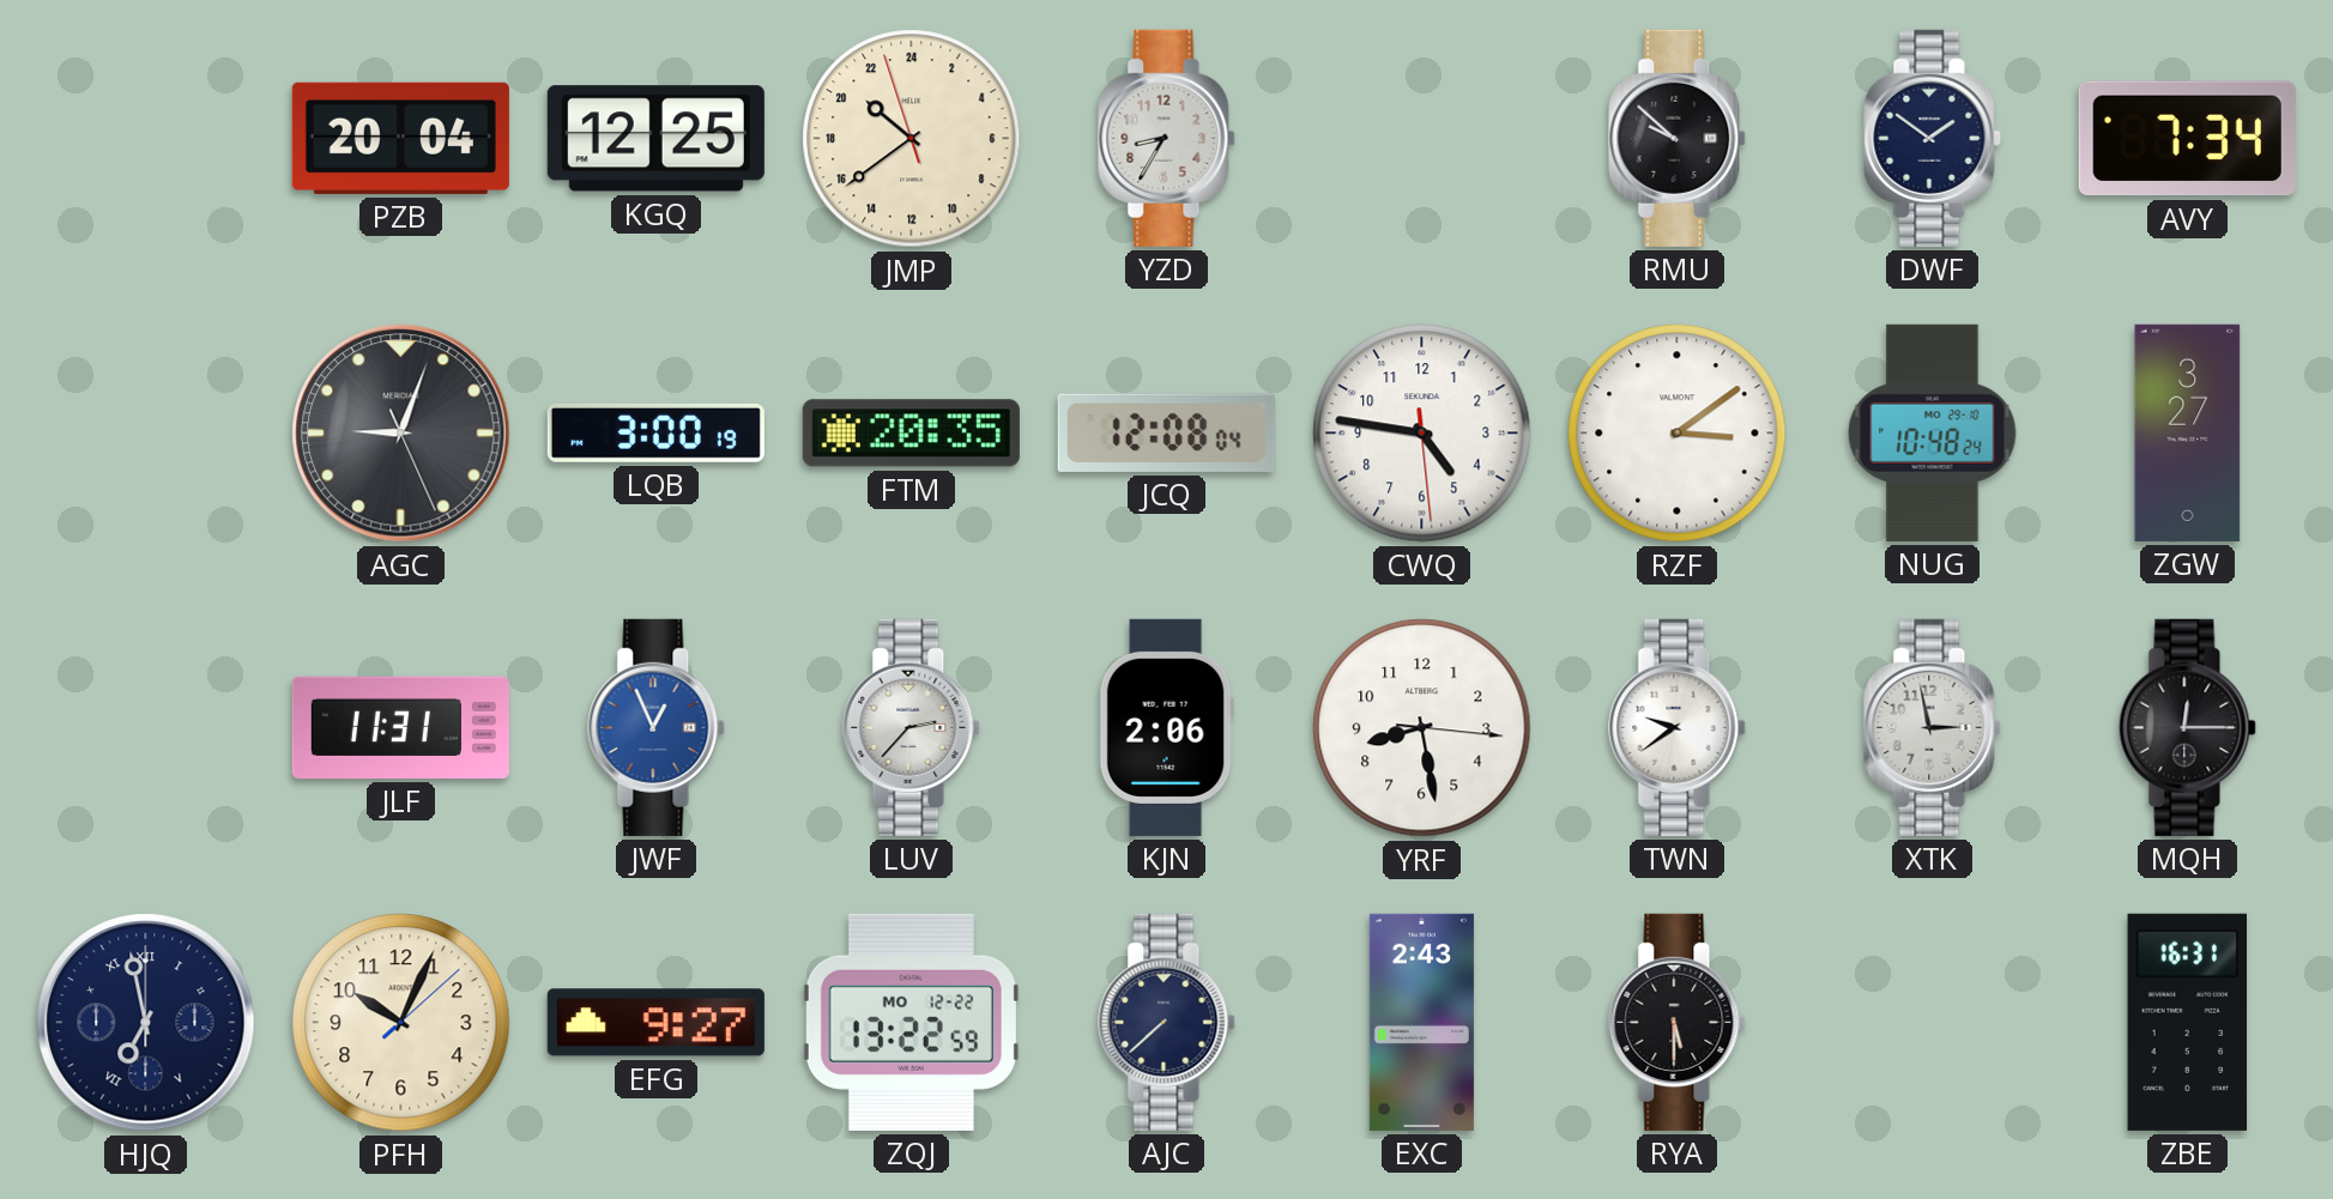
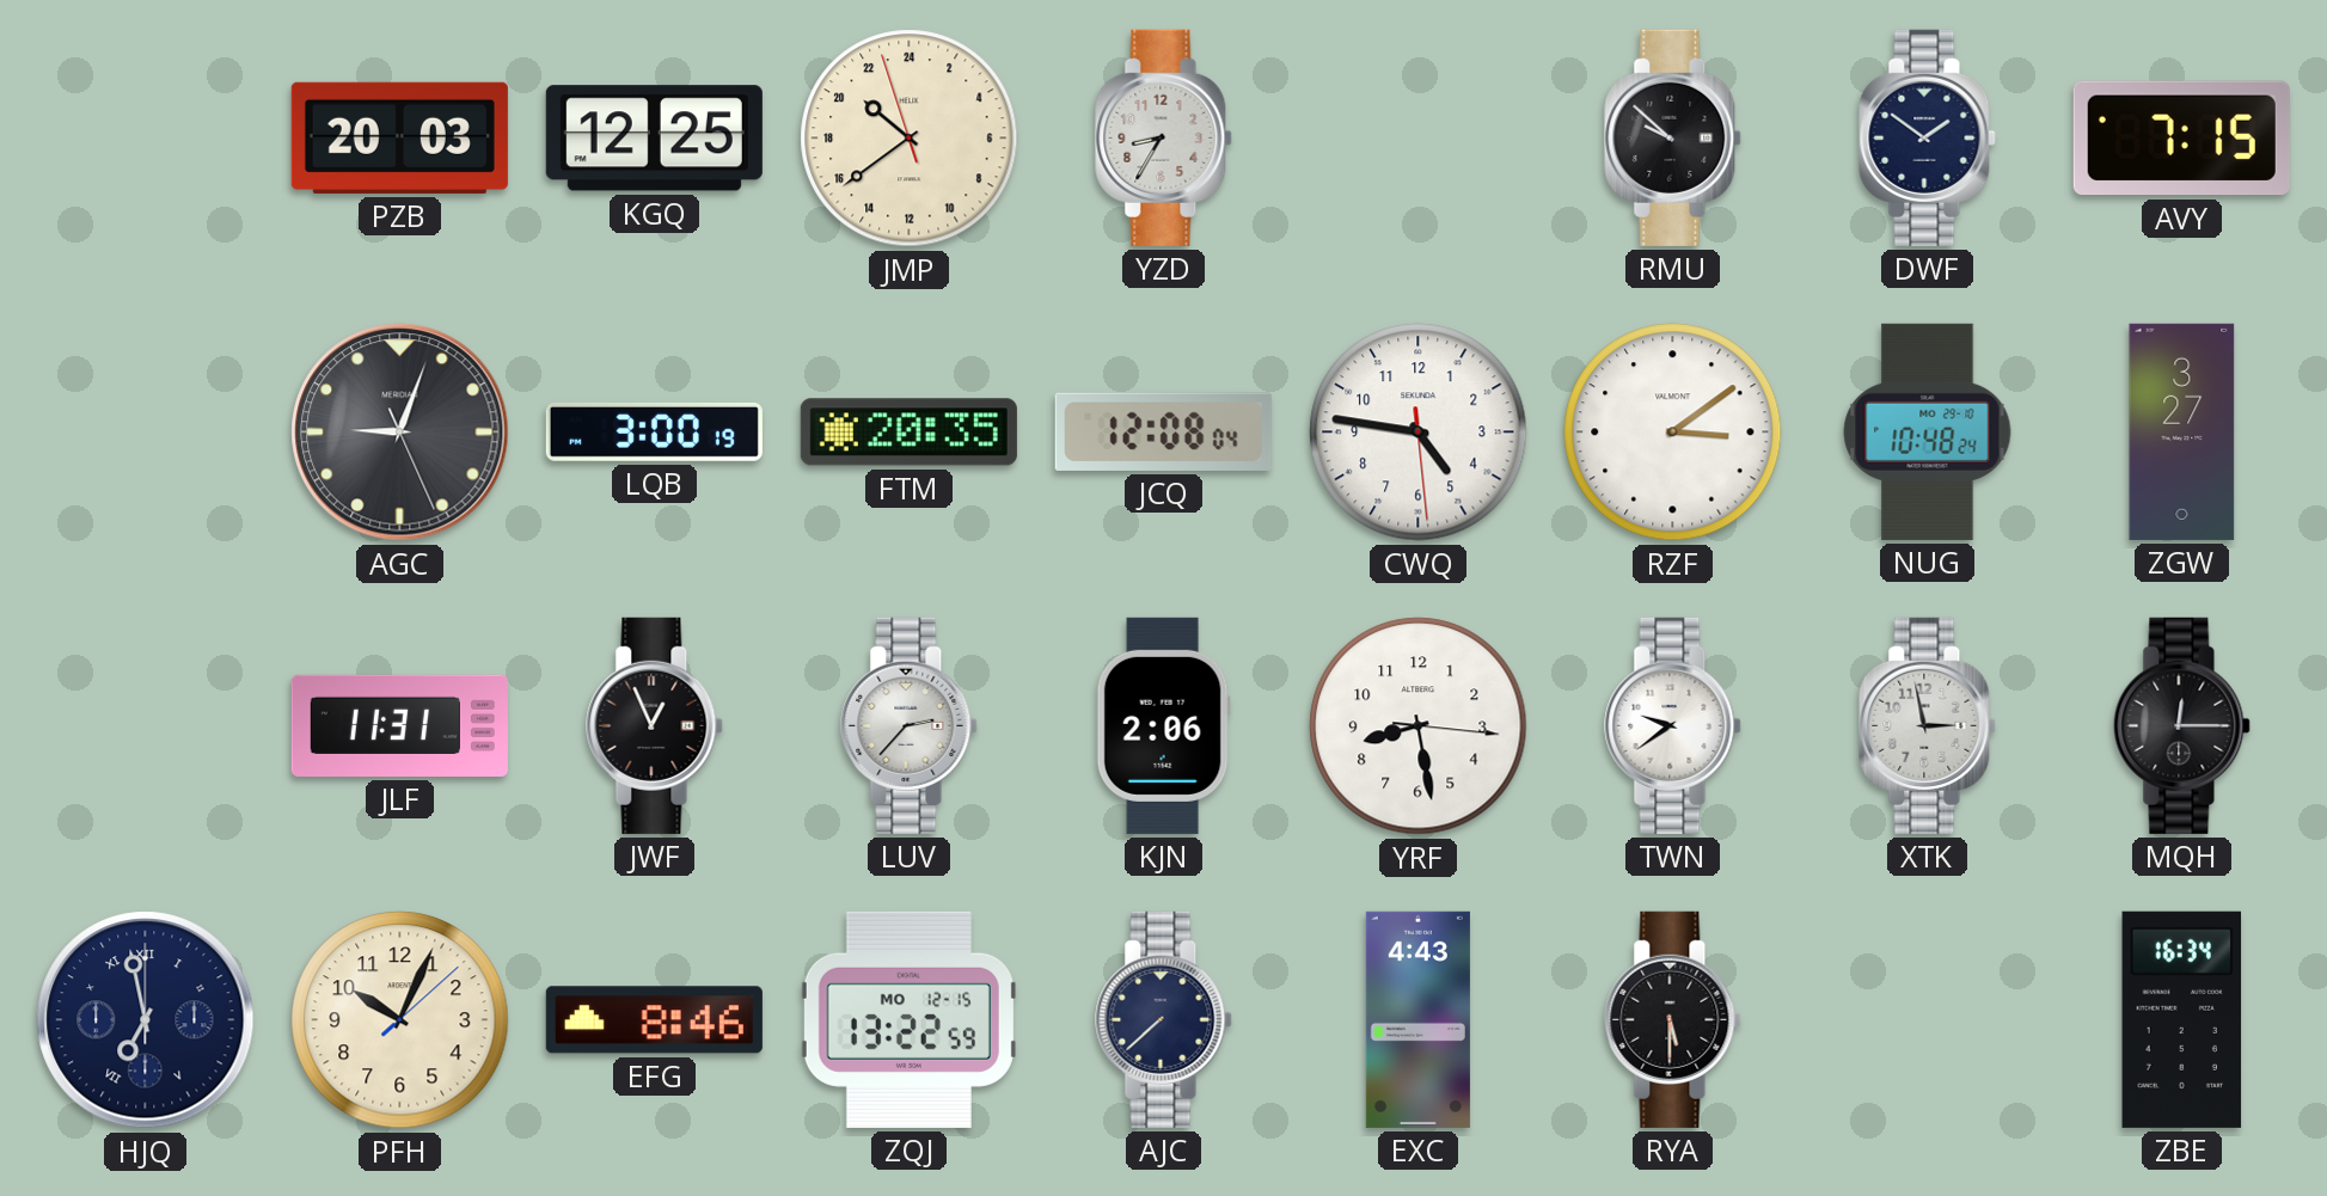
PZB: 20:04 -> 20:03 (399, 137)
AVY: 7:34 -> 7:15 (2181, 139)
JWF dial: blue -> black (655, 725)
EFG: 9:27 -> 8:46 (654, 1020)
ZQJ date: MO 12-22 -> MO 12-15 (908, 1019)
EXC: 2:43 -> 4:43 (1417, 1019)
ZBE: 16:31 -> 16:34 (2182, 1019)
